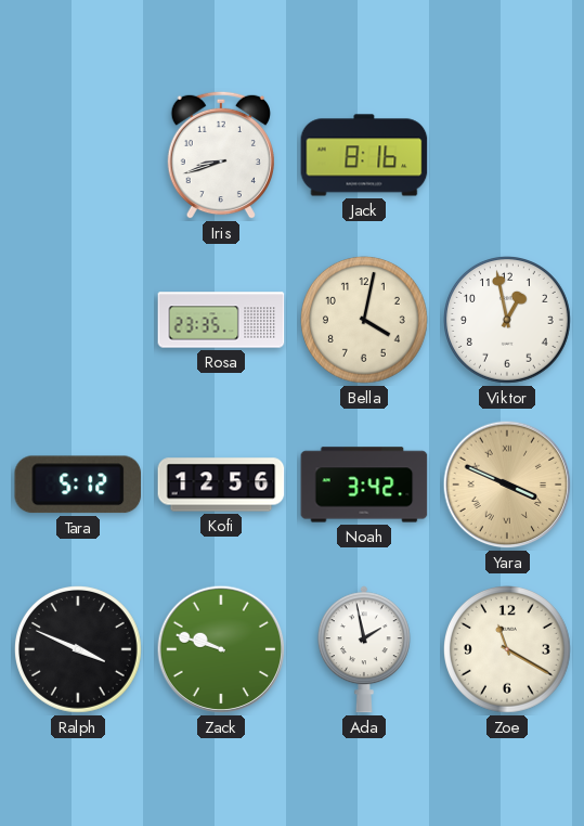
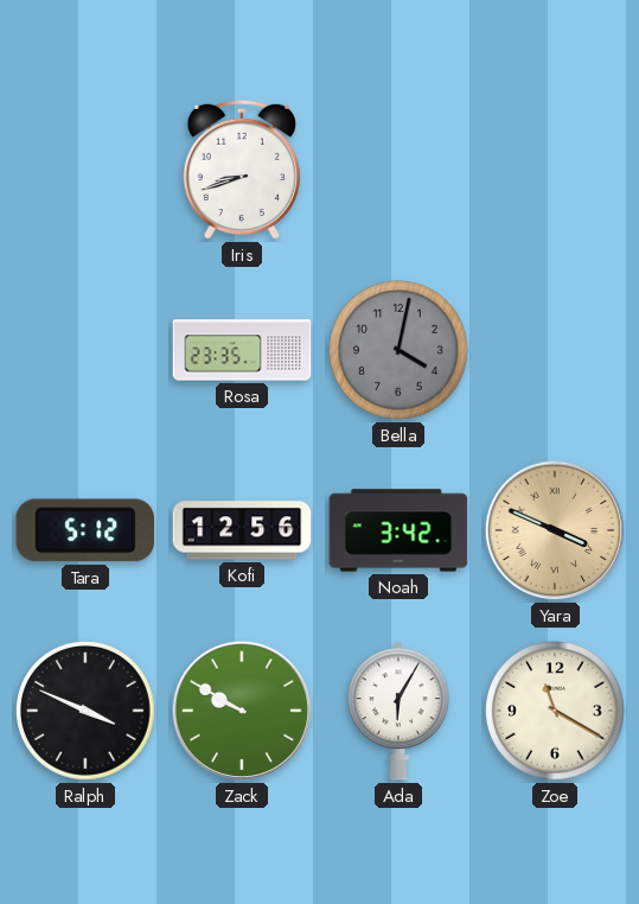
Jack: 8:16 -> none (364, 155)
Bella dial: cream -> grey (400, 351)
Viktor: 12:58 -> none (508, 321)
Zack: 9:48 -> 9:50 (242, 711)
Ada: 1:58 -> 6:05 (398, 711)
